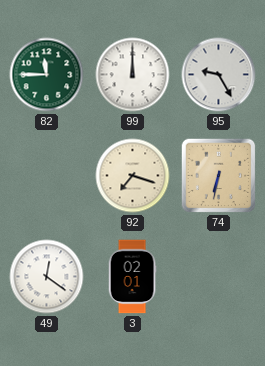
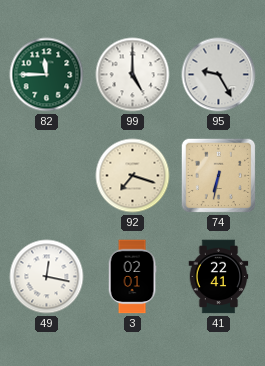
99: 12:00 -> 5:00 (133, 75)
49: 12:21 -> 12:17 (47, 277)
41: none -> 22:41 (219, 277)
